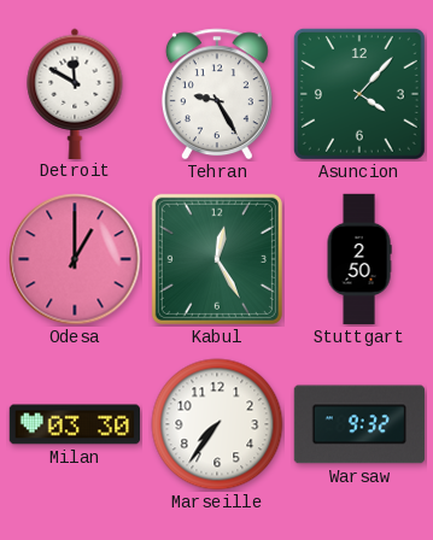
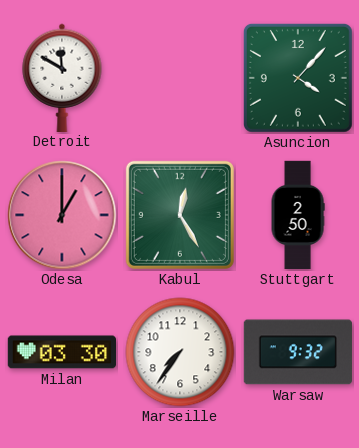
Tehran: 9:25 -> none (217, 94)
